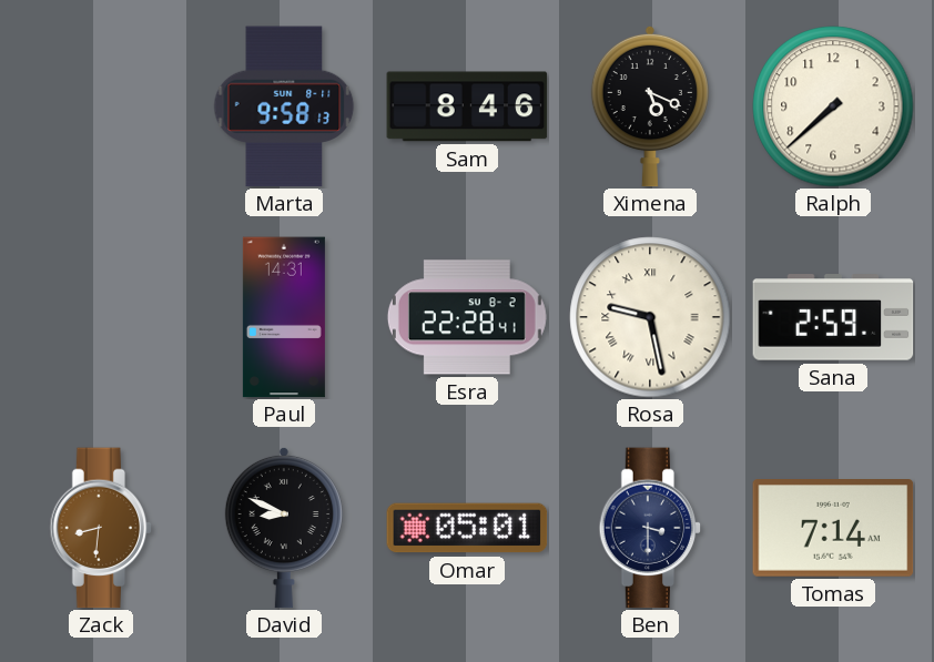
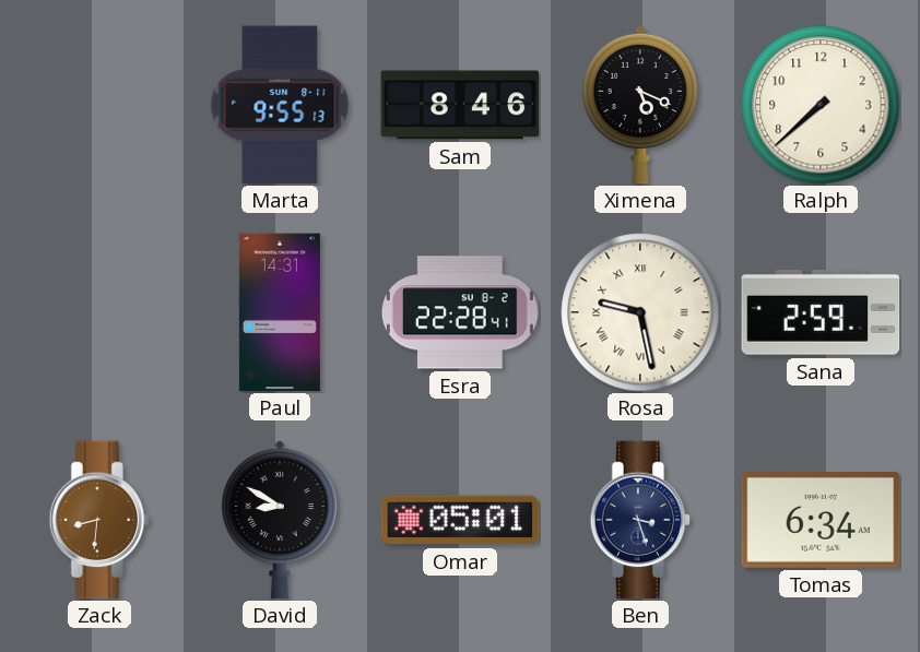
Marta: 9:58 -> 9:55 (280, 105)
David: 8:49 -> 8:50 (280, 520)
Ben: 3:30 -> 3:27 (640, 520)
Tomas: 7:14 -> 6:34 (821, 521)
